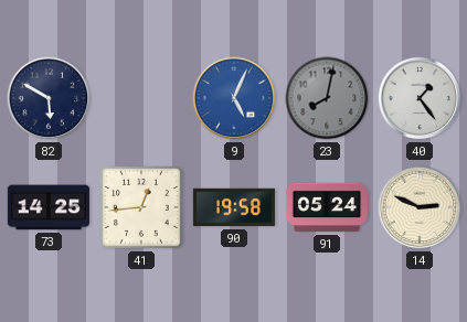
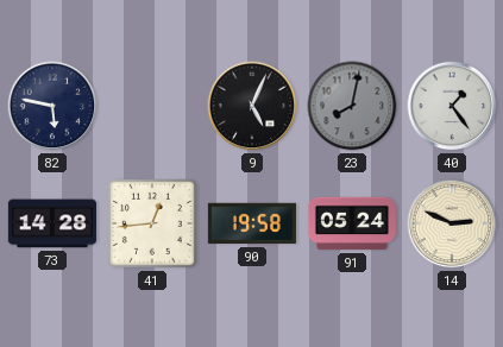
82: 5:50 -> 5:47 (52, 106)
9 dial: blue -> black (252, 106)
73: 14:25 -> 14:28 (52, 223)
